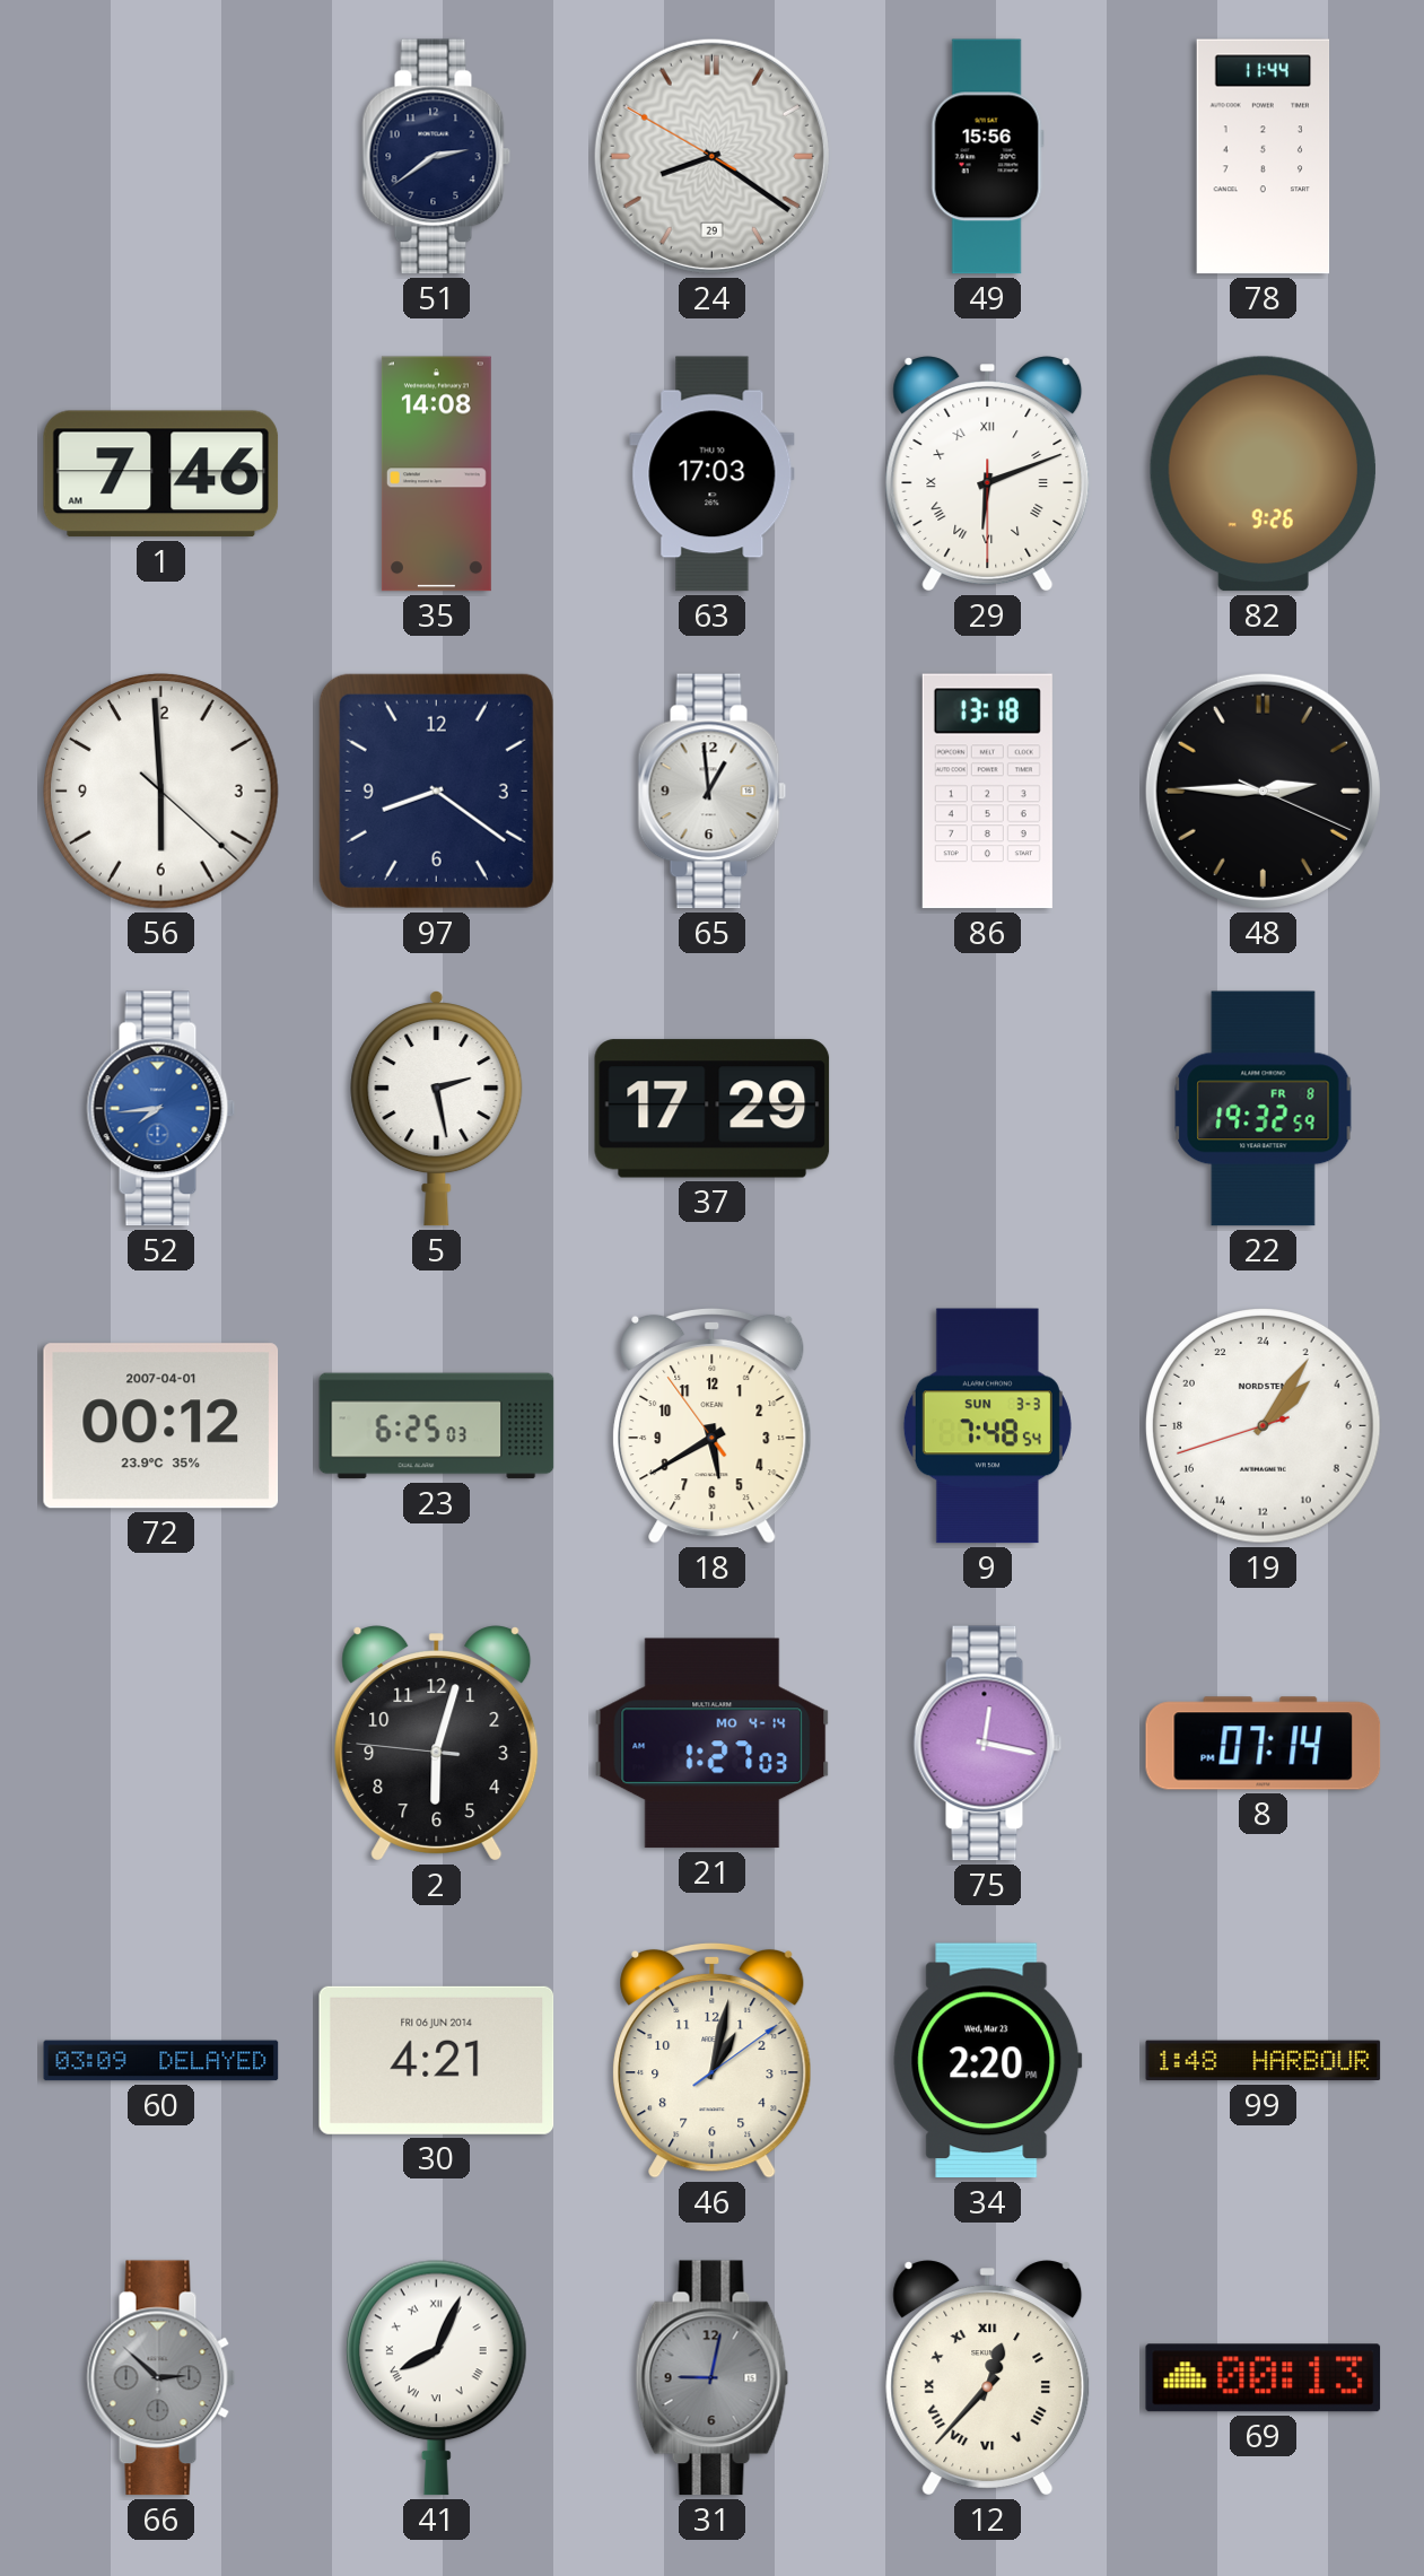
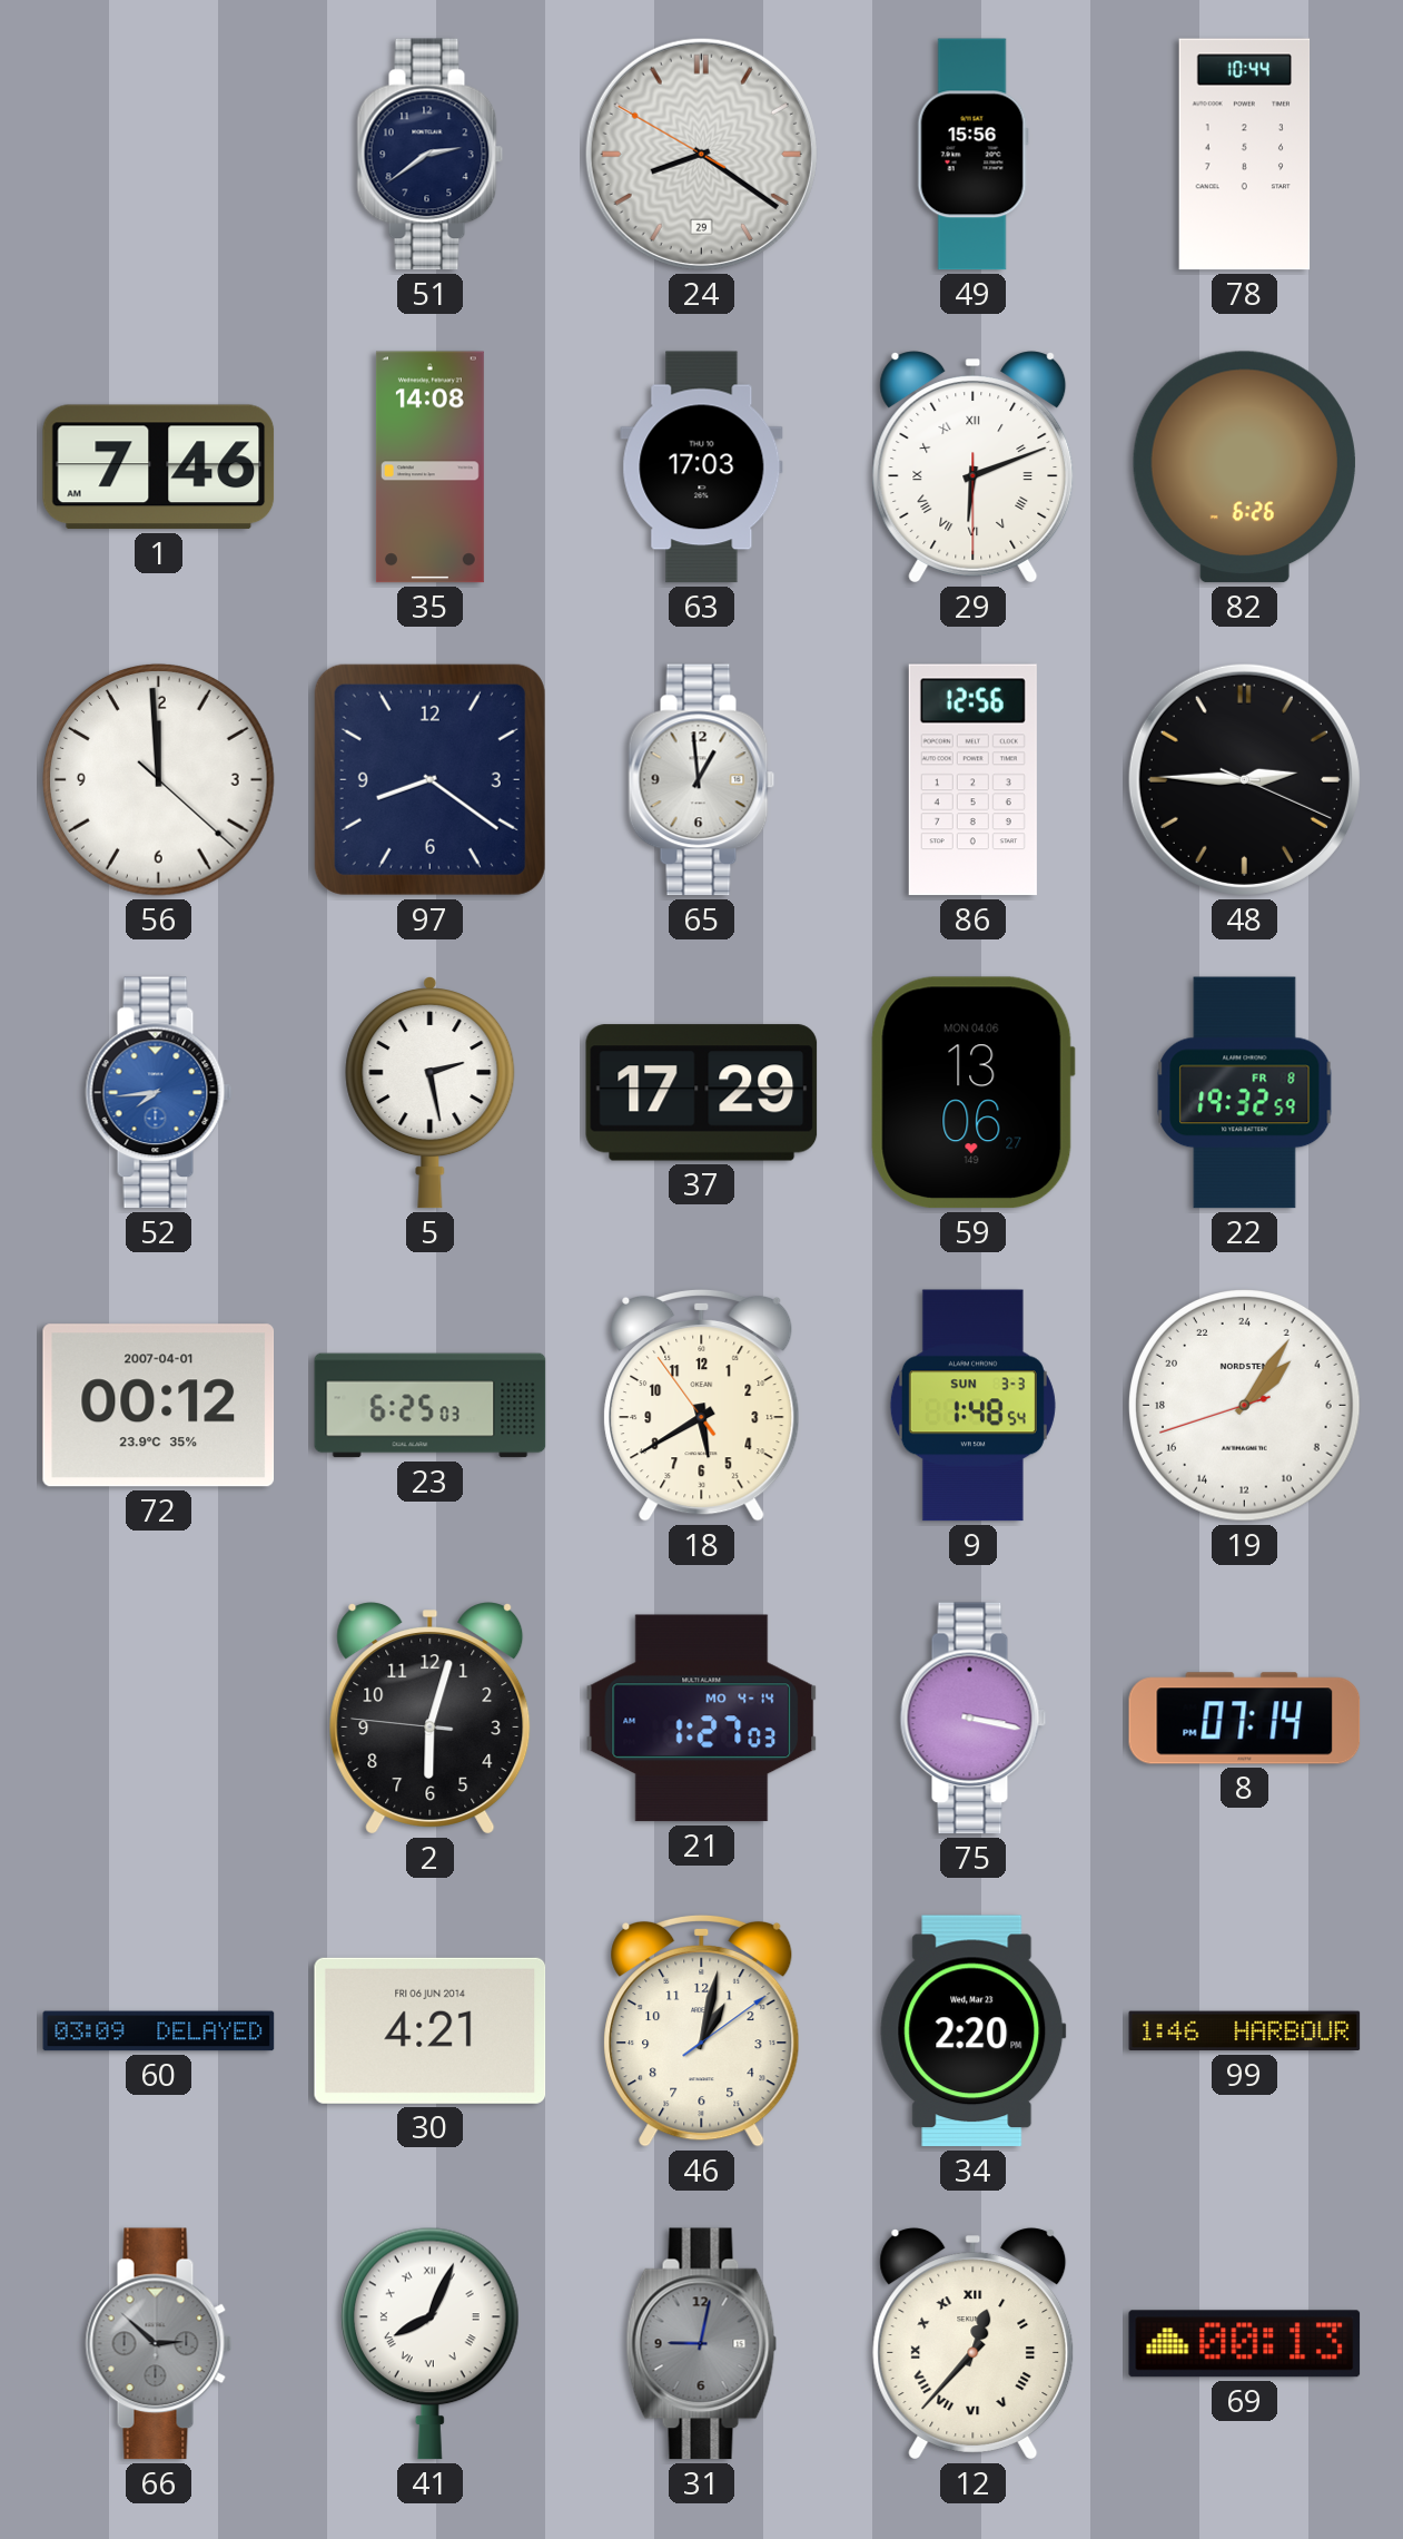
78: 11:44 -> 10:44 (1245, 155)
82: 9:26 -> 6:26 (1244, 468)
56: 5:59 -> 11:59 (159, 780)
86: 13:18 -> 12:56 (972, 780)
59: none -> 13:06 (972, 1093)
9: 7:48 -> 1:48 (972, 1406)
75: 12:17 -> 3:17 (974, 1719)
99: 1:48 -> 1:46 (1245, 2031)
